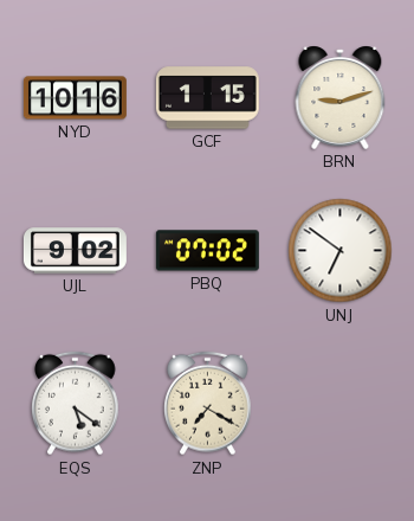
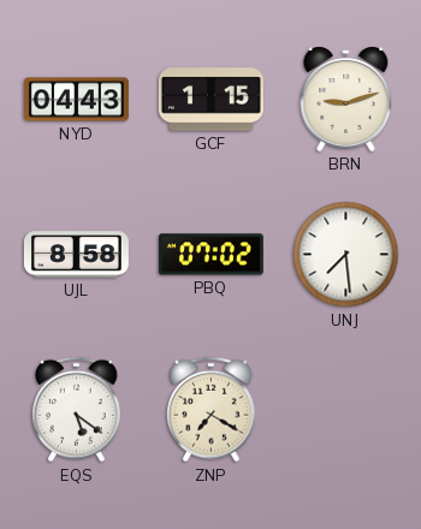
NYD: 10:16 -> 04:43 (76, 100)
UJL: 9:02 -> 8:58 (76, 255)
UNJ: 6:51 -> 7:29 (346, 255)
